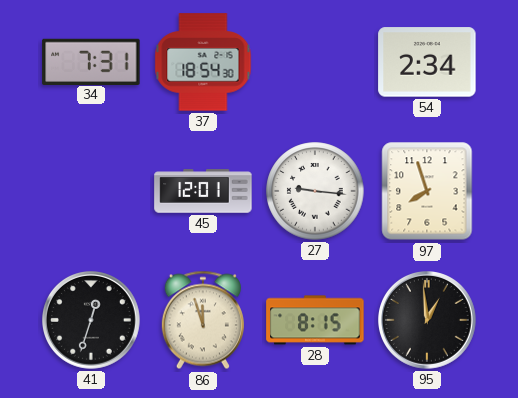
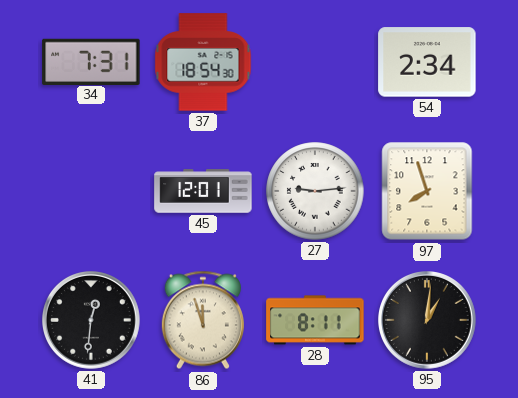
27: 9:16 -> 9:14 (315, 191)
41: 12:33 -> 12:31 (92, 321)
28: 8:15 -> 8:11 (315, 320)
95: 12:59 -> 1:01 (428, 321)
